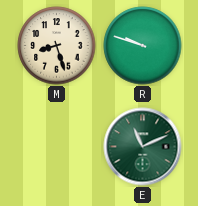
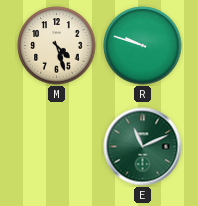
M: 8:27 -> 4:27 (57, 46)
